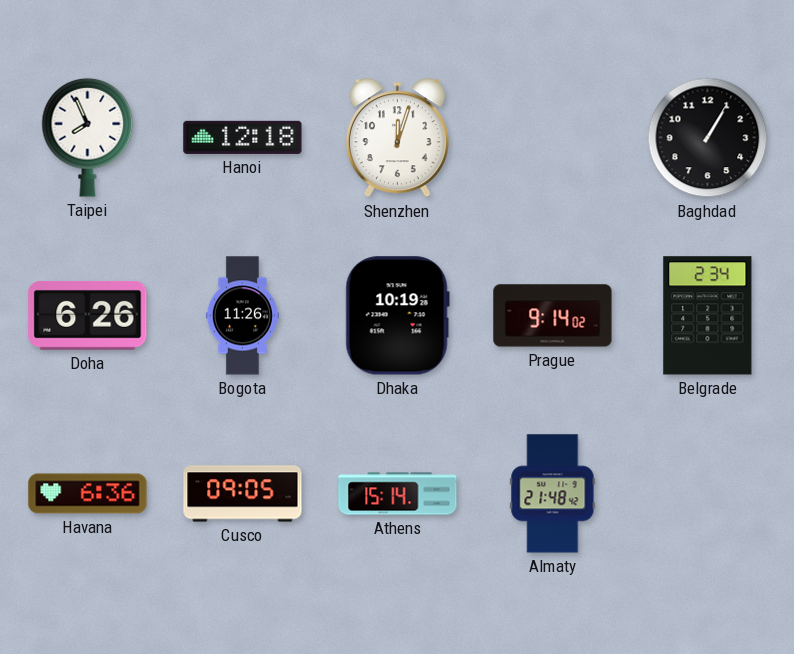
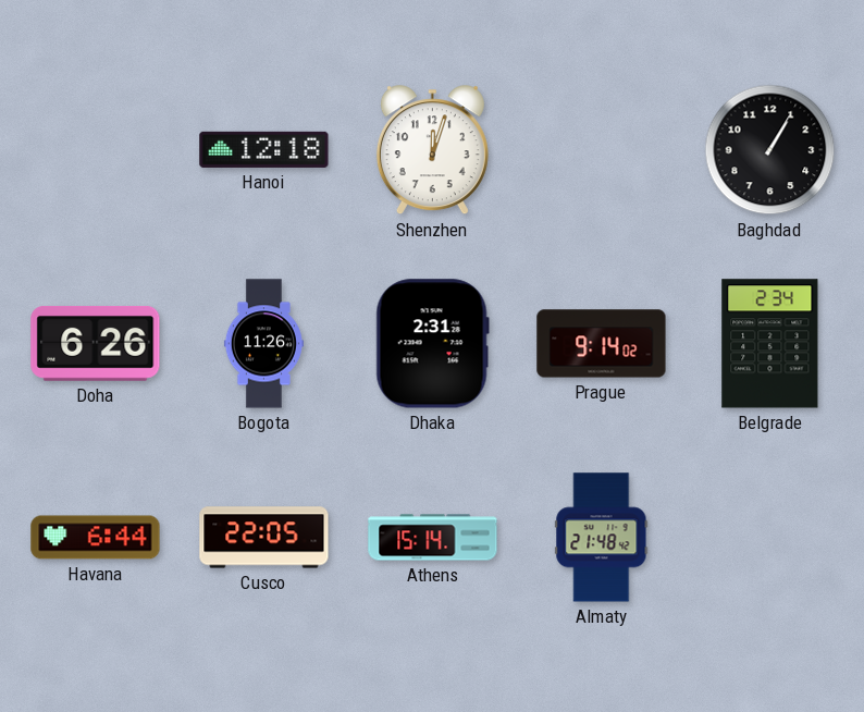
Taipei: 7:56 -> none (88, 137)
Dhaka: 10:19 -> 2:31 (432, 344)
Havana: 6:36 -> 6:44 (96, 538)
Cusco: 09:05 -> 22:05 (264, 538)
